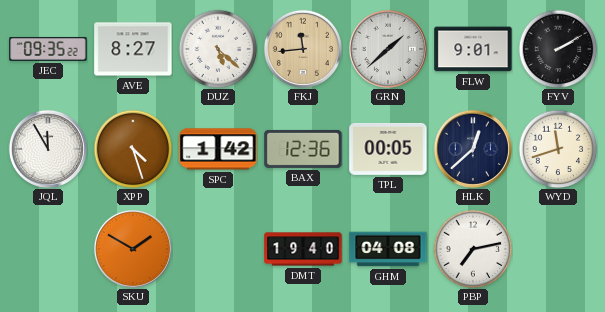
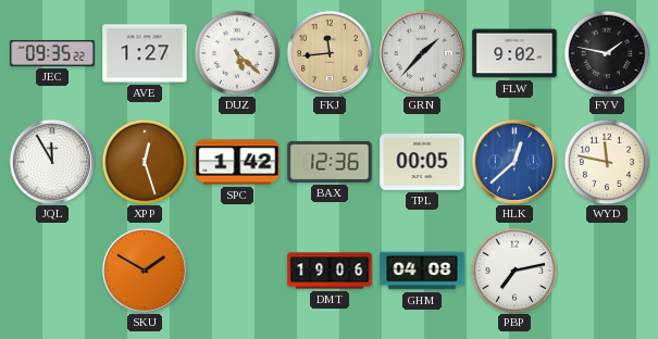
AVE: 8:27 -> 1:27 (145, 53)
GRN: 1:38 -> 1:37 (422, 53)
FLW: 9:01 -> 9:02 (514, 53)
FYV: 2:10 -> 1:47 (607, 53)
XPP: 4:27 -> 12:27 (145, 162)
HLK dial: navy -> blue (514, 162)
WYD: 11:42 -> 11:47 (607, 162)
DMT: 19:40 -> 19:06 (330, 271)
